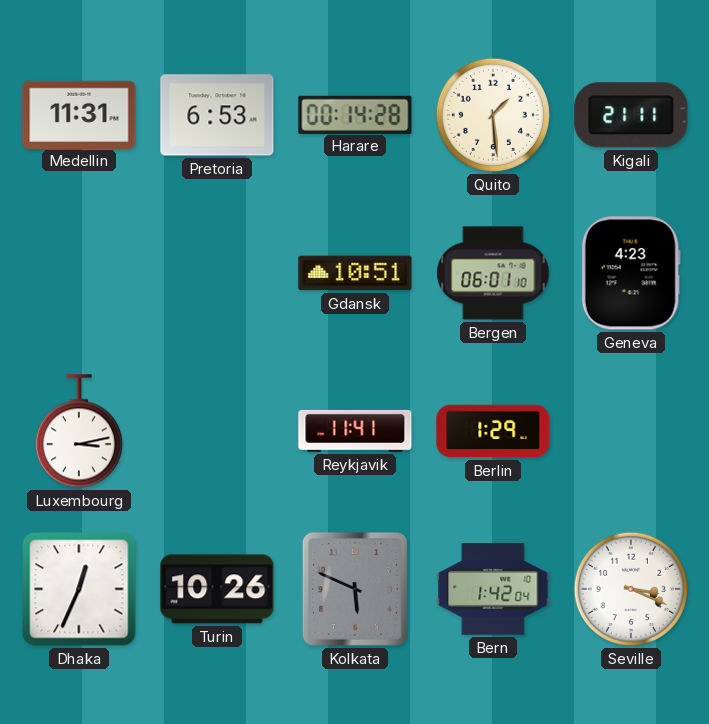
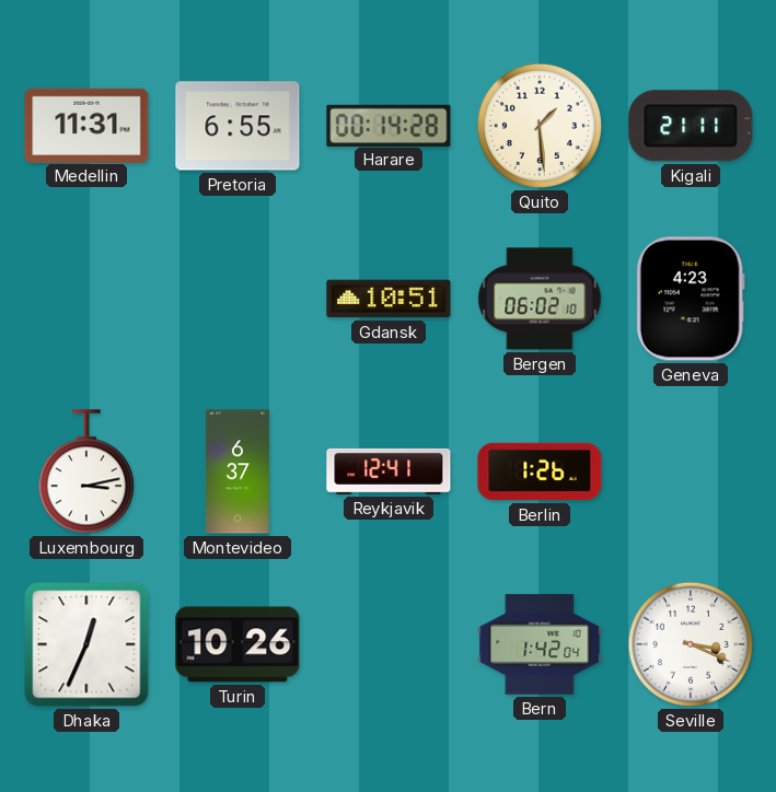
Pretoria: 6:53 -> 6:55 (238, 126)
Bergen: 06:01 -> 06:02 (540, 299)
Montevideo: none -> 6:37 (238, 471)
Reykjavik: 11:41 -> 12:41 (389, 471)
Berlin: 1:29 -> 1:26 (540, 471)
Kolkata: 5:49 -> none (355, 589)
